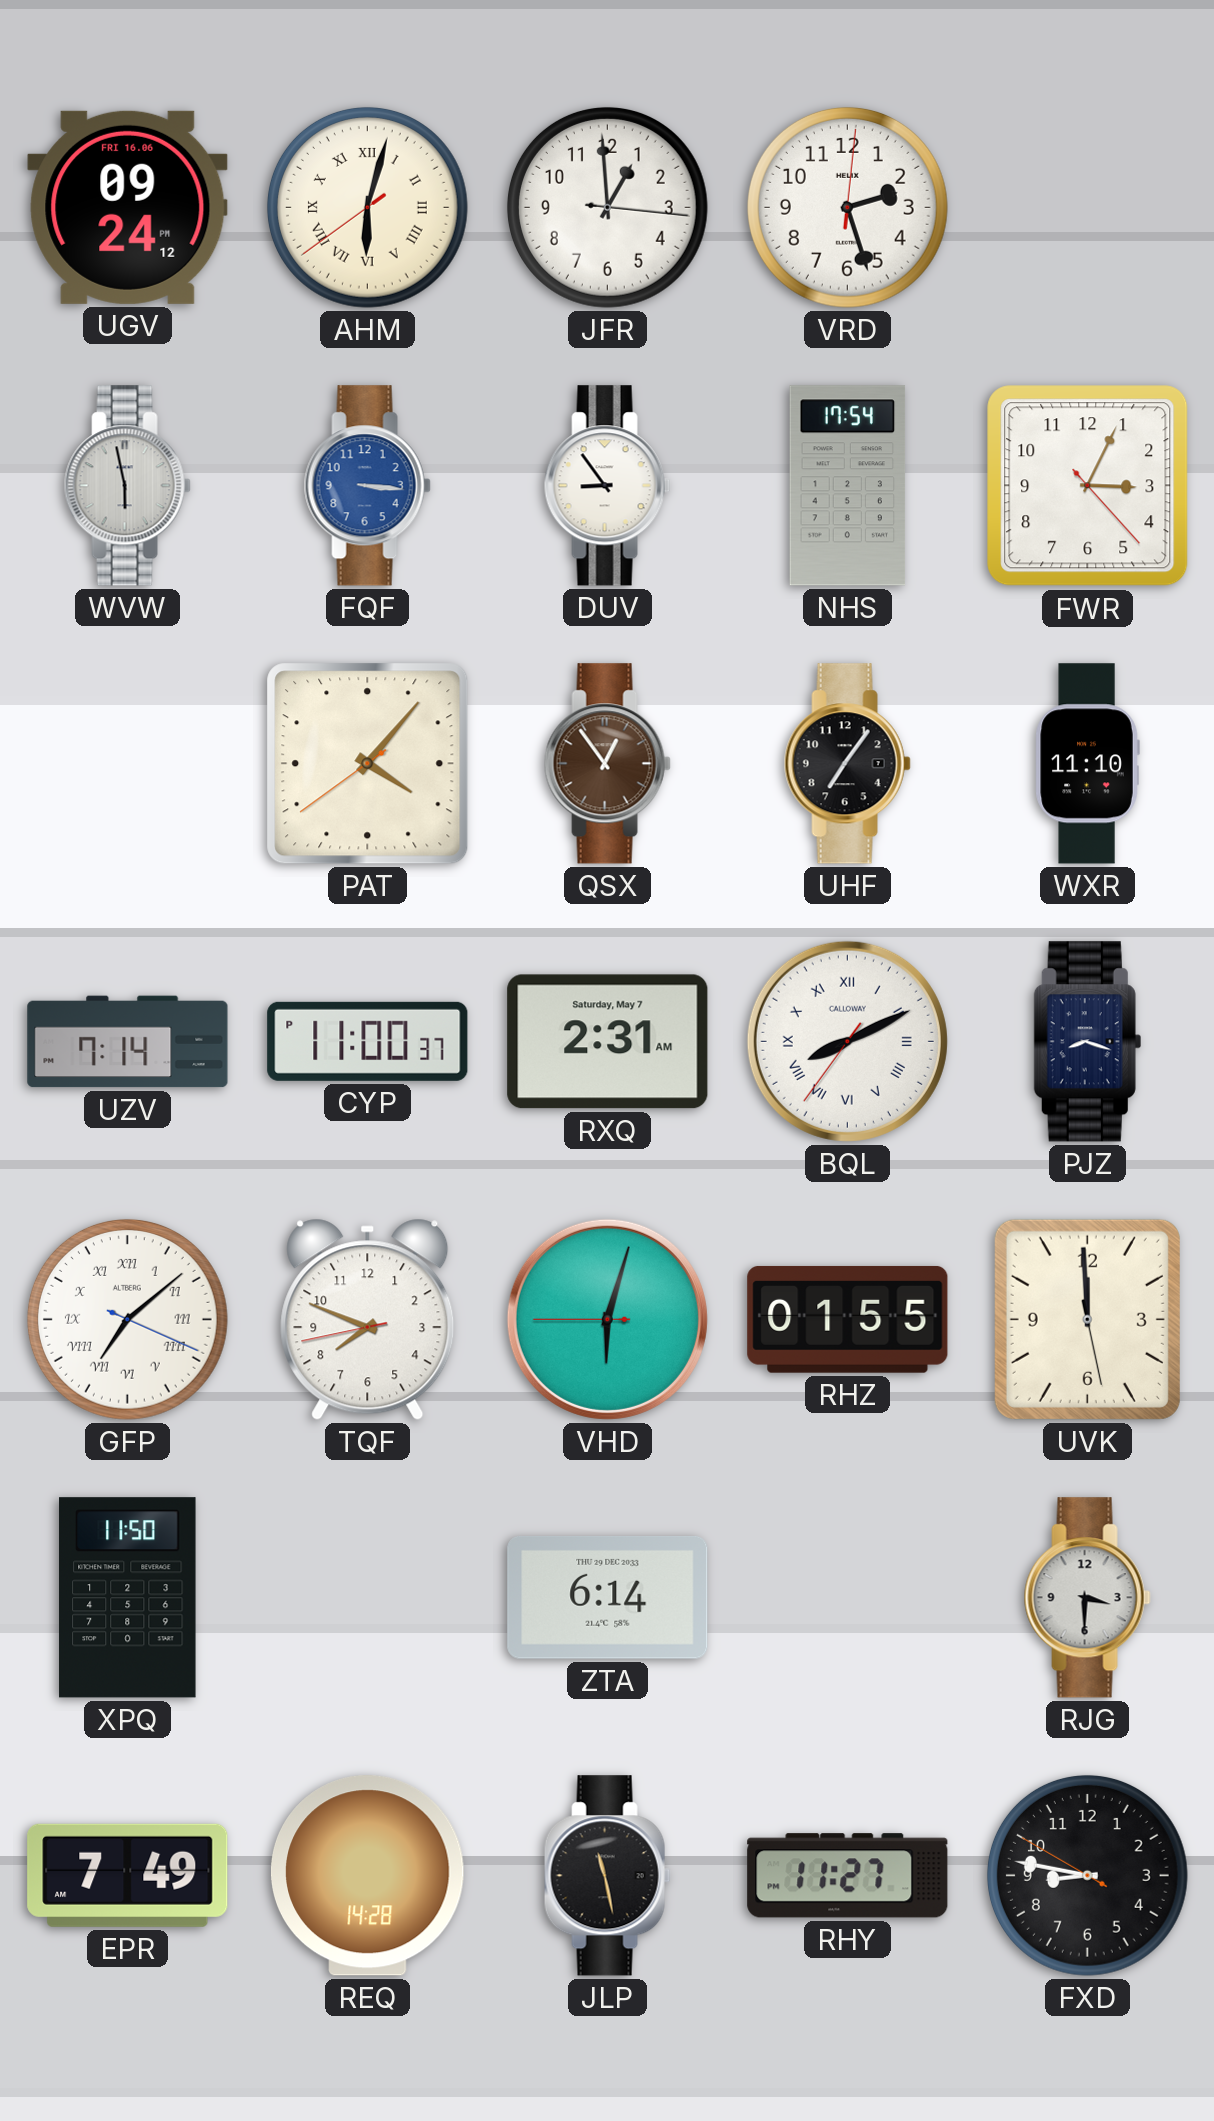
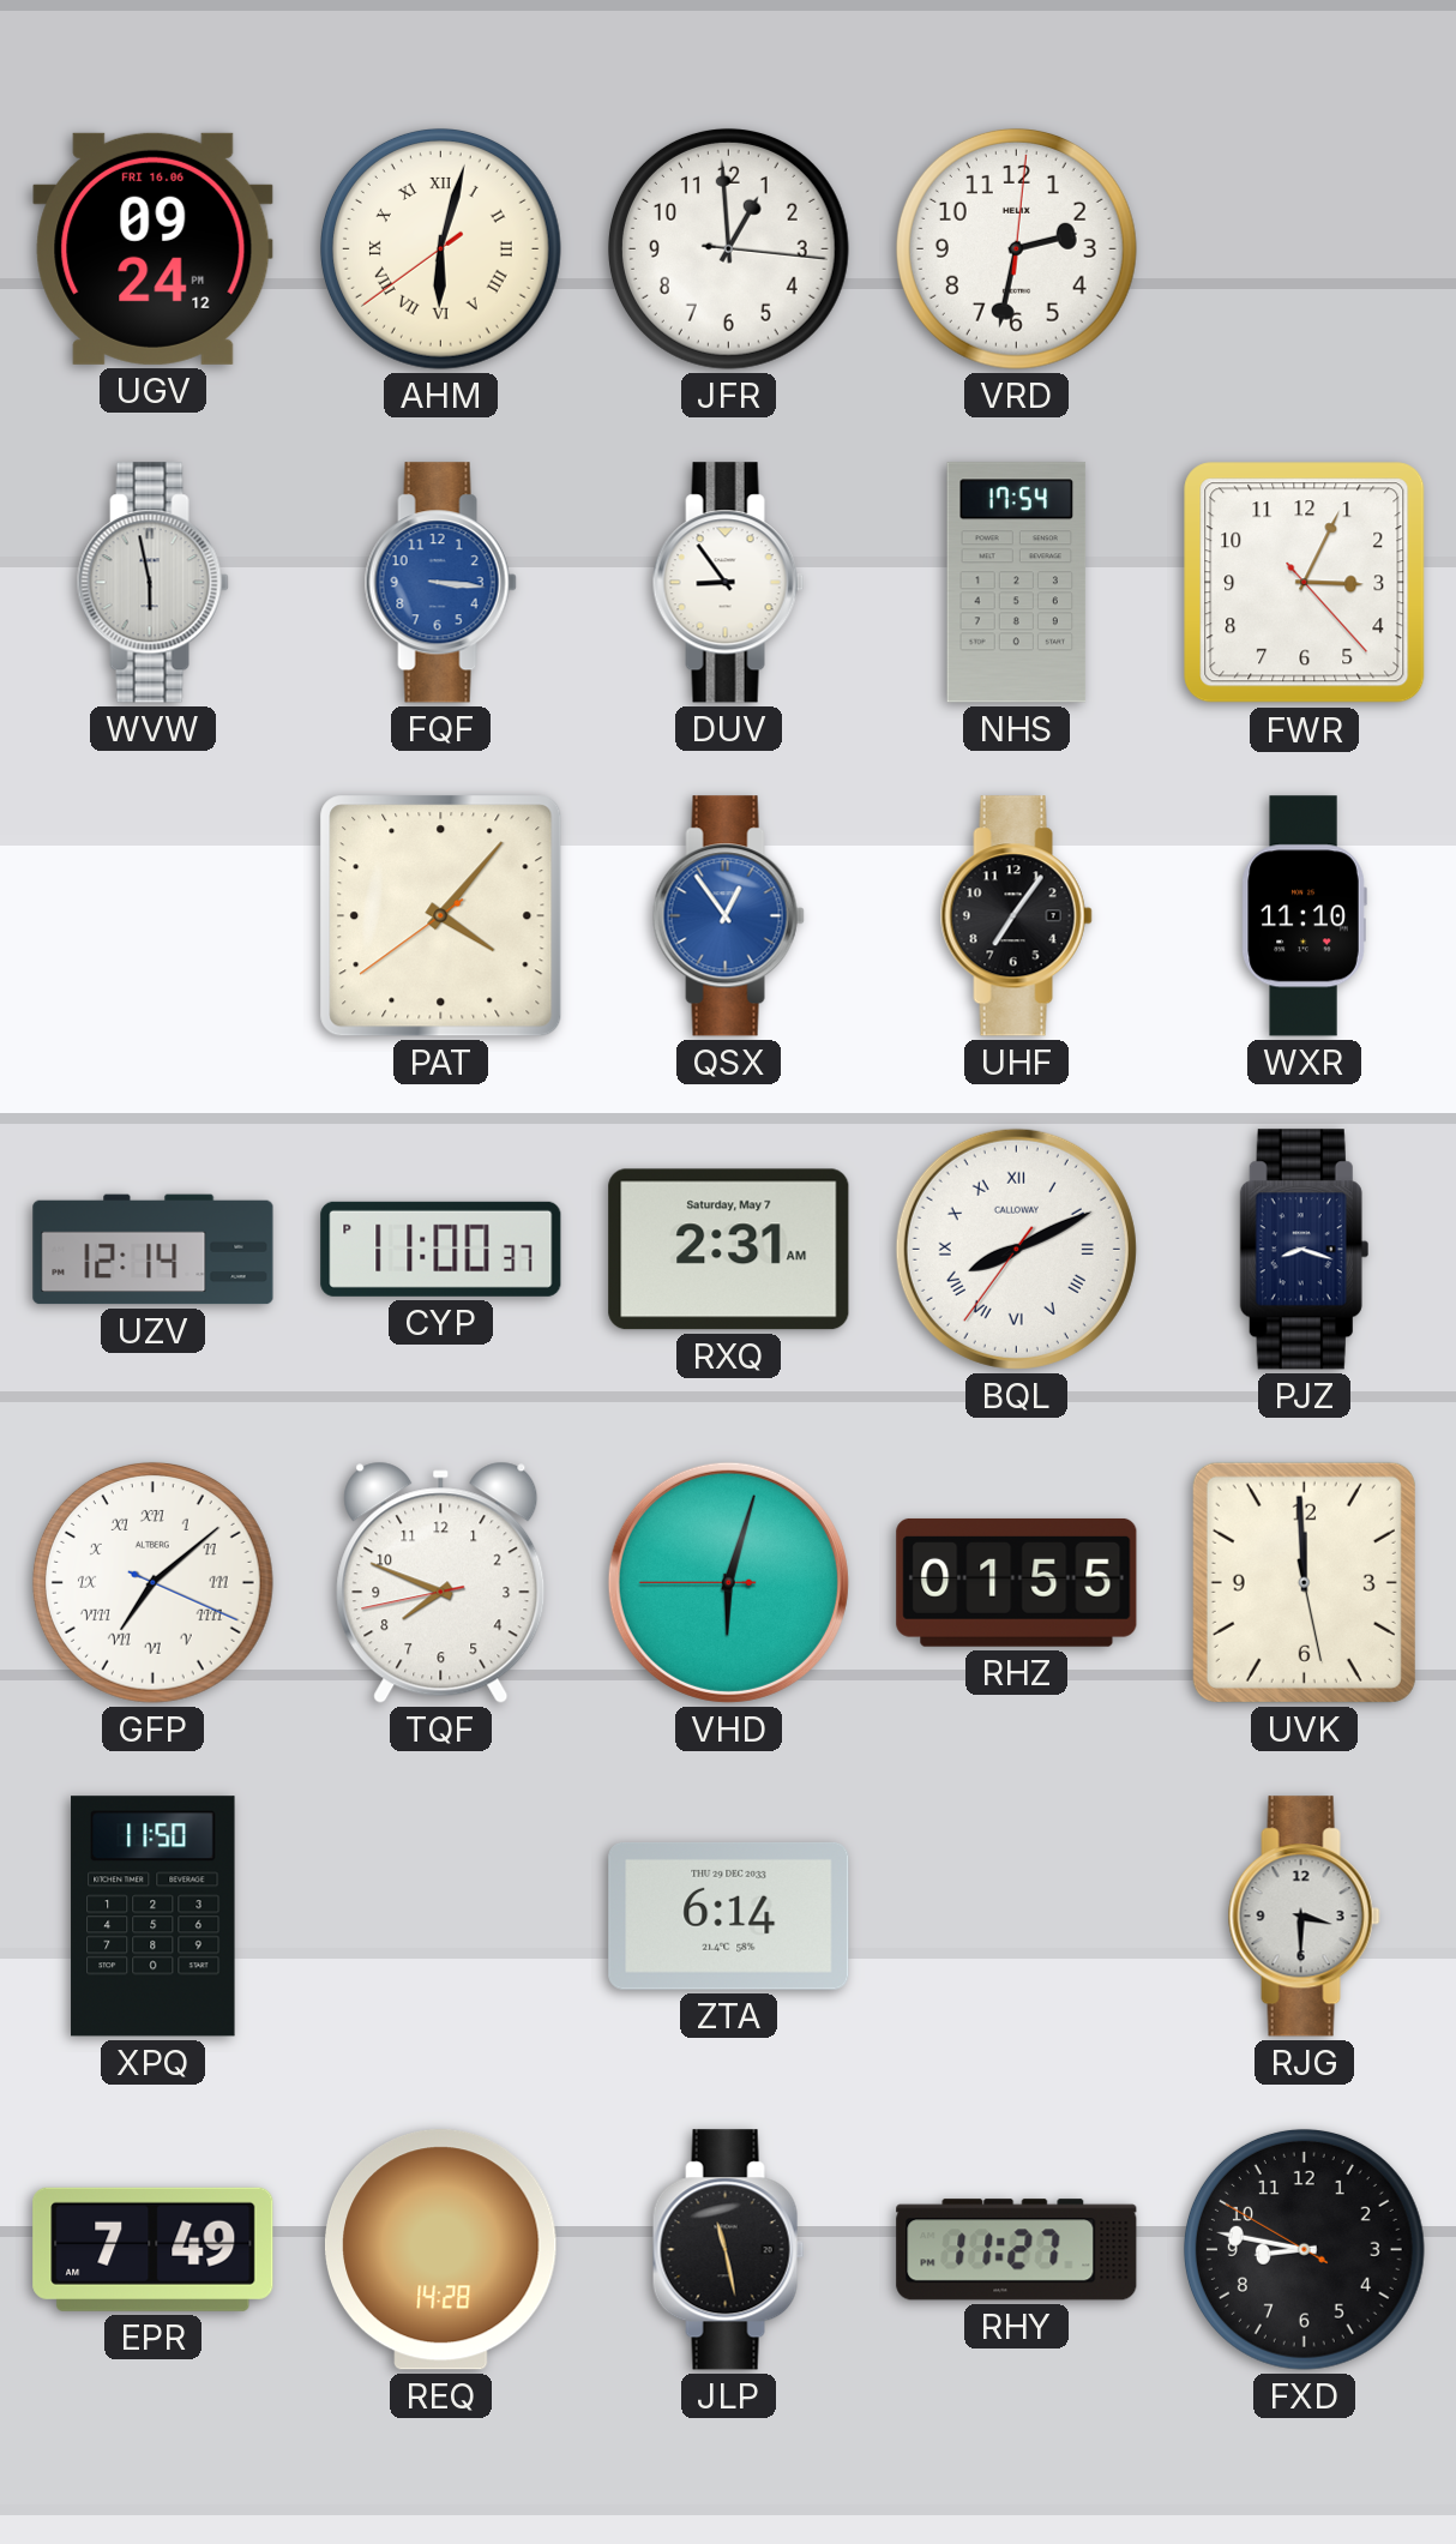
VRD: 2:27 -> 2:32 (1016, 248)
QSX dial: brown -> blue (728, 916)
UZV: 7:14 -> 12:14 (154, 1250)
